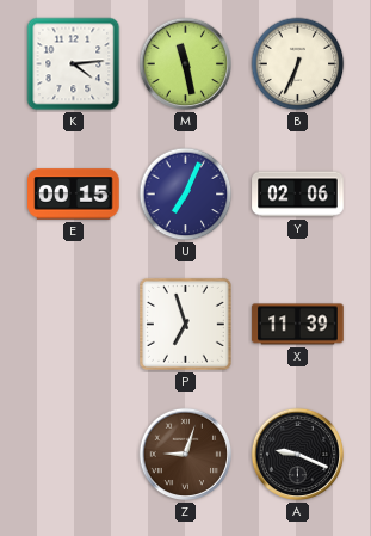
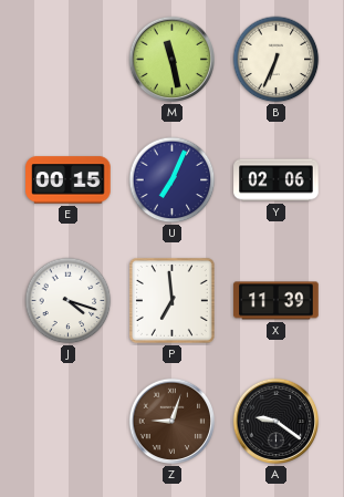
K: 4:14 -> none (74, 64)
J: none -> 4:18 (69, 301)
P: 6:57 -> 6:59 (171, 300)
A: 9:19 -> 9:21 (277, 422)
